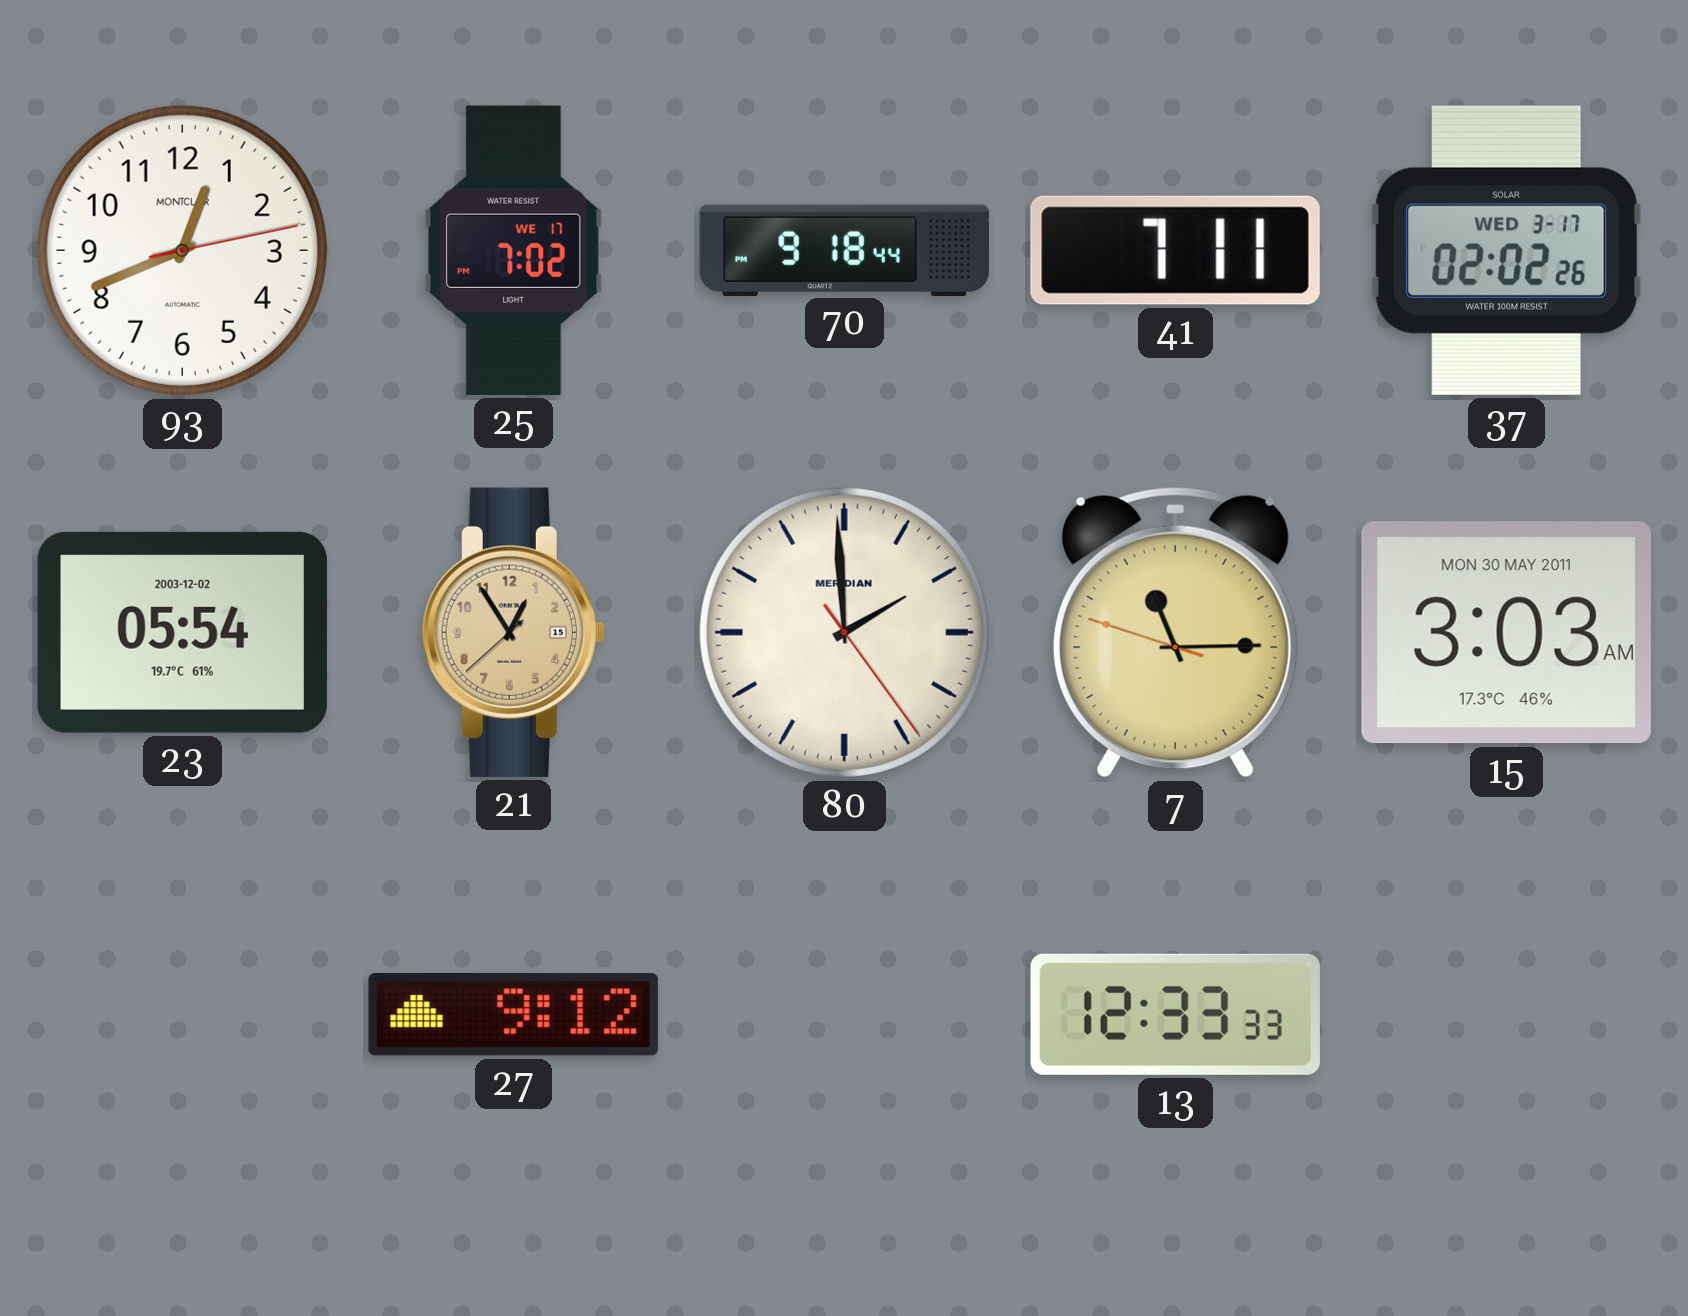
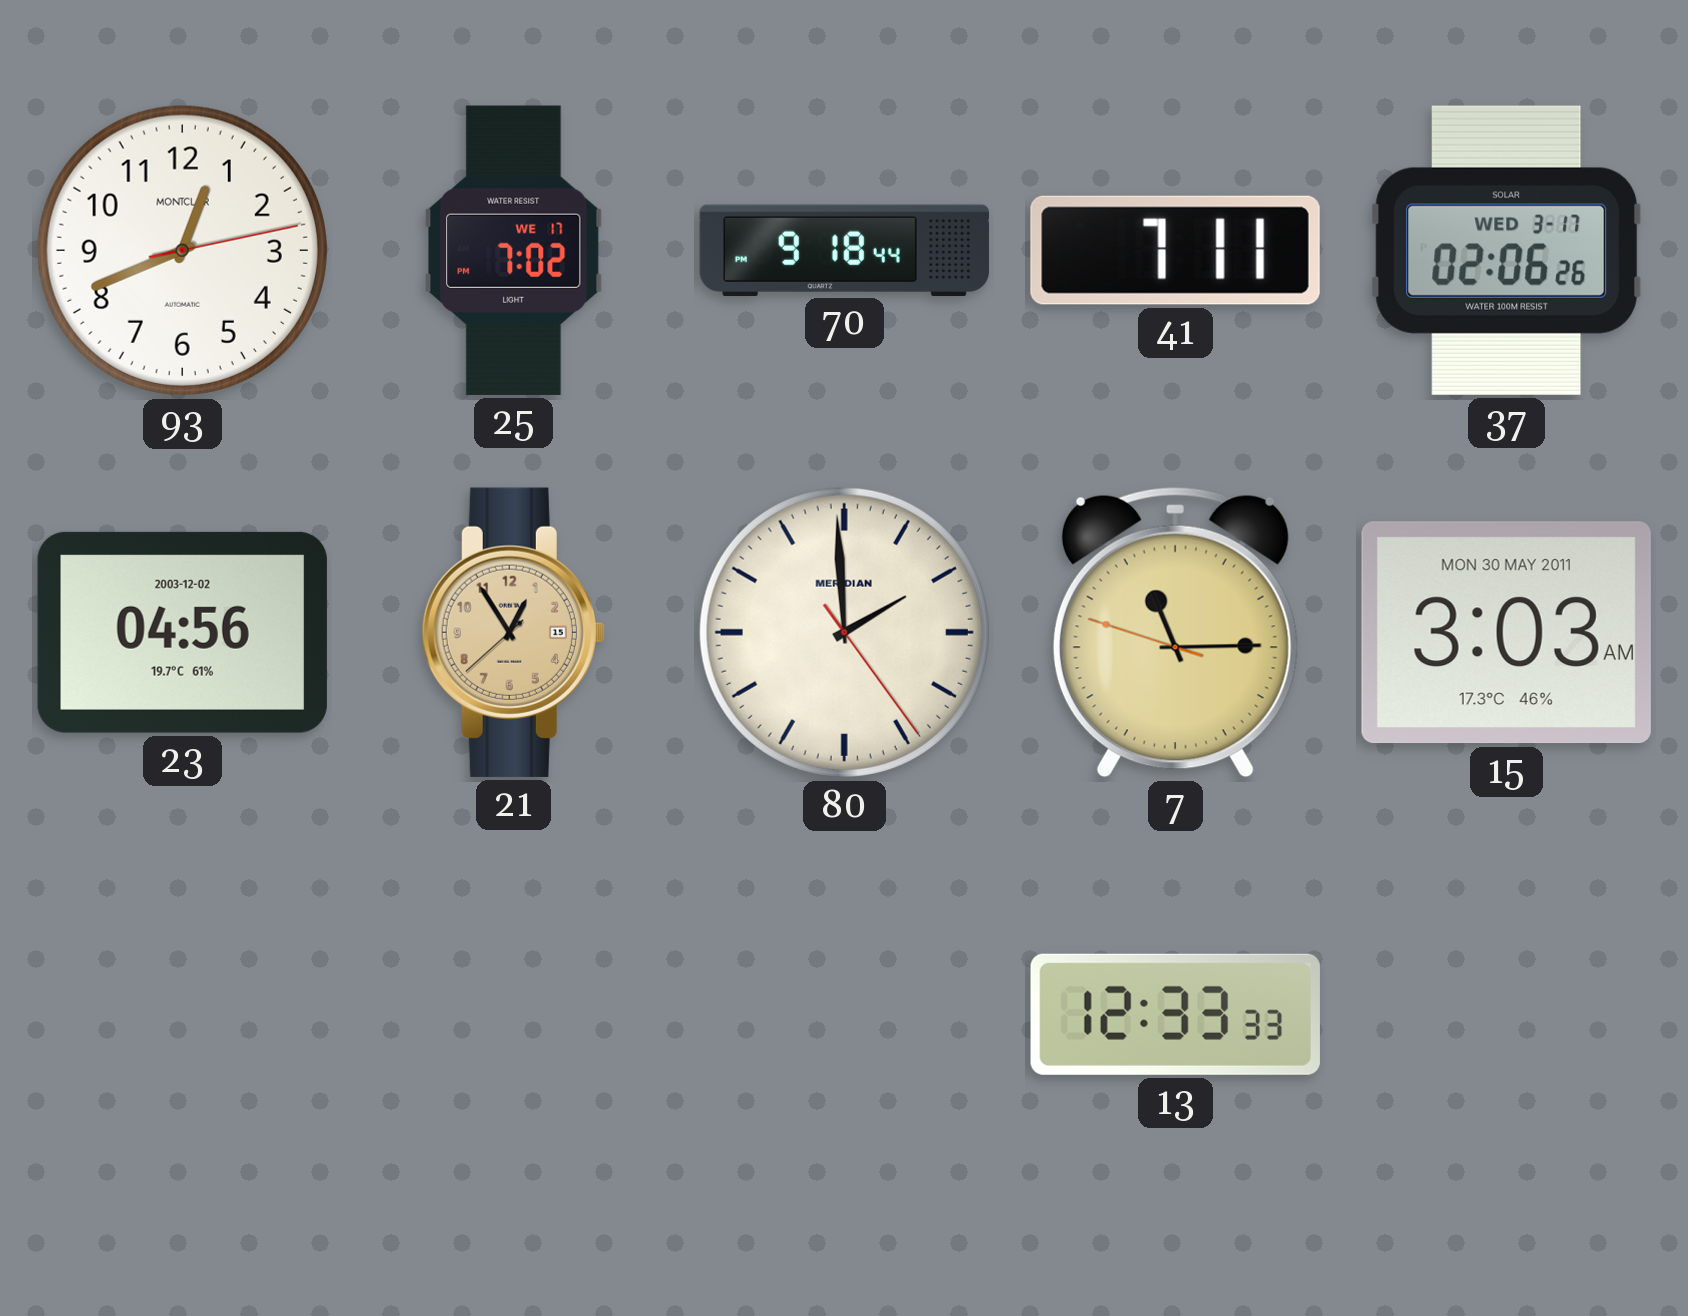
37: 02:02 -> 02:06 (1507, 250)
23: 05:54 -> 04:56 (182, 632)
27: 9:12 -> none (513, 1015)
